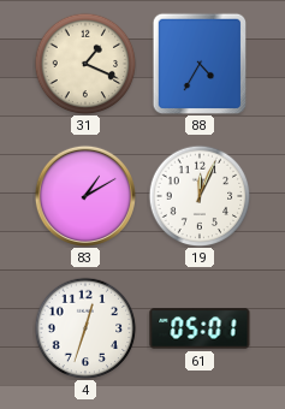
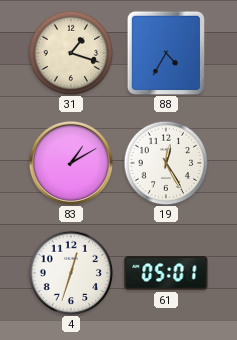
31: 1:19 -> 1:18 (71, 53)
19: 12:04 -> 12:25 (166, 163)
